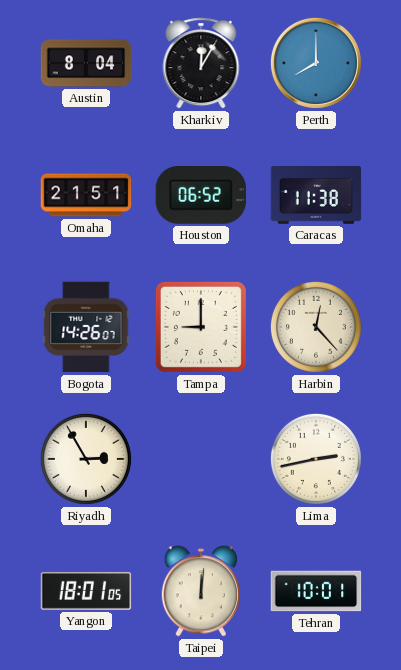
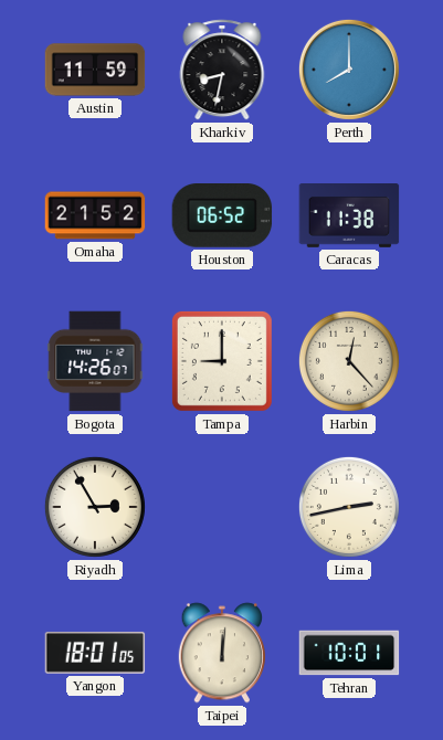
Austin: 8:04 -> 11:59 (95, 70)
Kharkiv: 12:05 -> 8:32 (222, 70)
Omaha: 21:51 -> 21:52 (95, 215)
